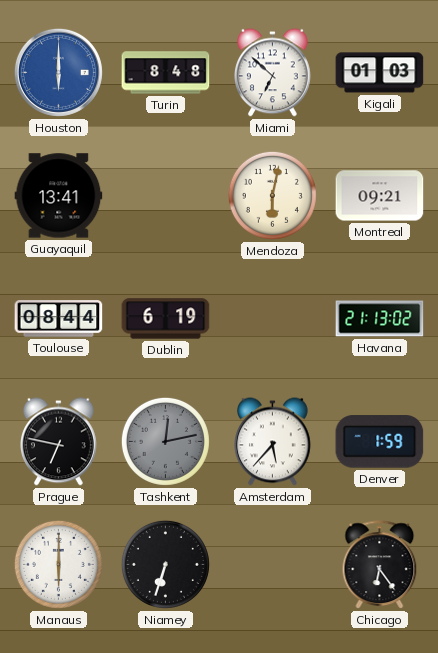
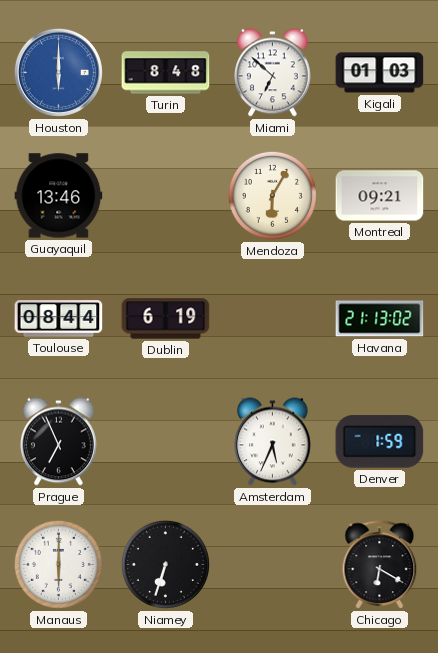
Guayaquil: 13:41 -> 13:46 (59, 196)
Mendoza: 6:02 -> 6:05 (272, 195)
Prague: 6:47 -> 6:56 (59, 442)
Tashkent: 12:13 -> none (165, 441)
Amsterdam: 5:37 -> 5:34 (273, 442)
Chicago: 6:24 -> 6:20 (380, 565)
